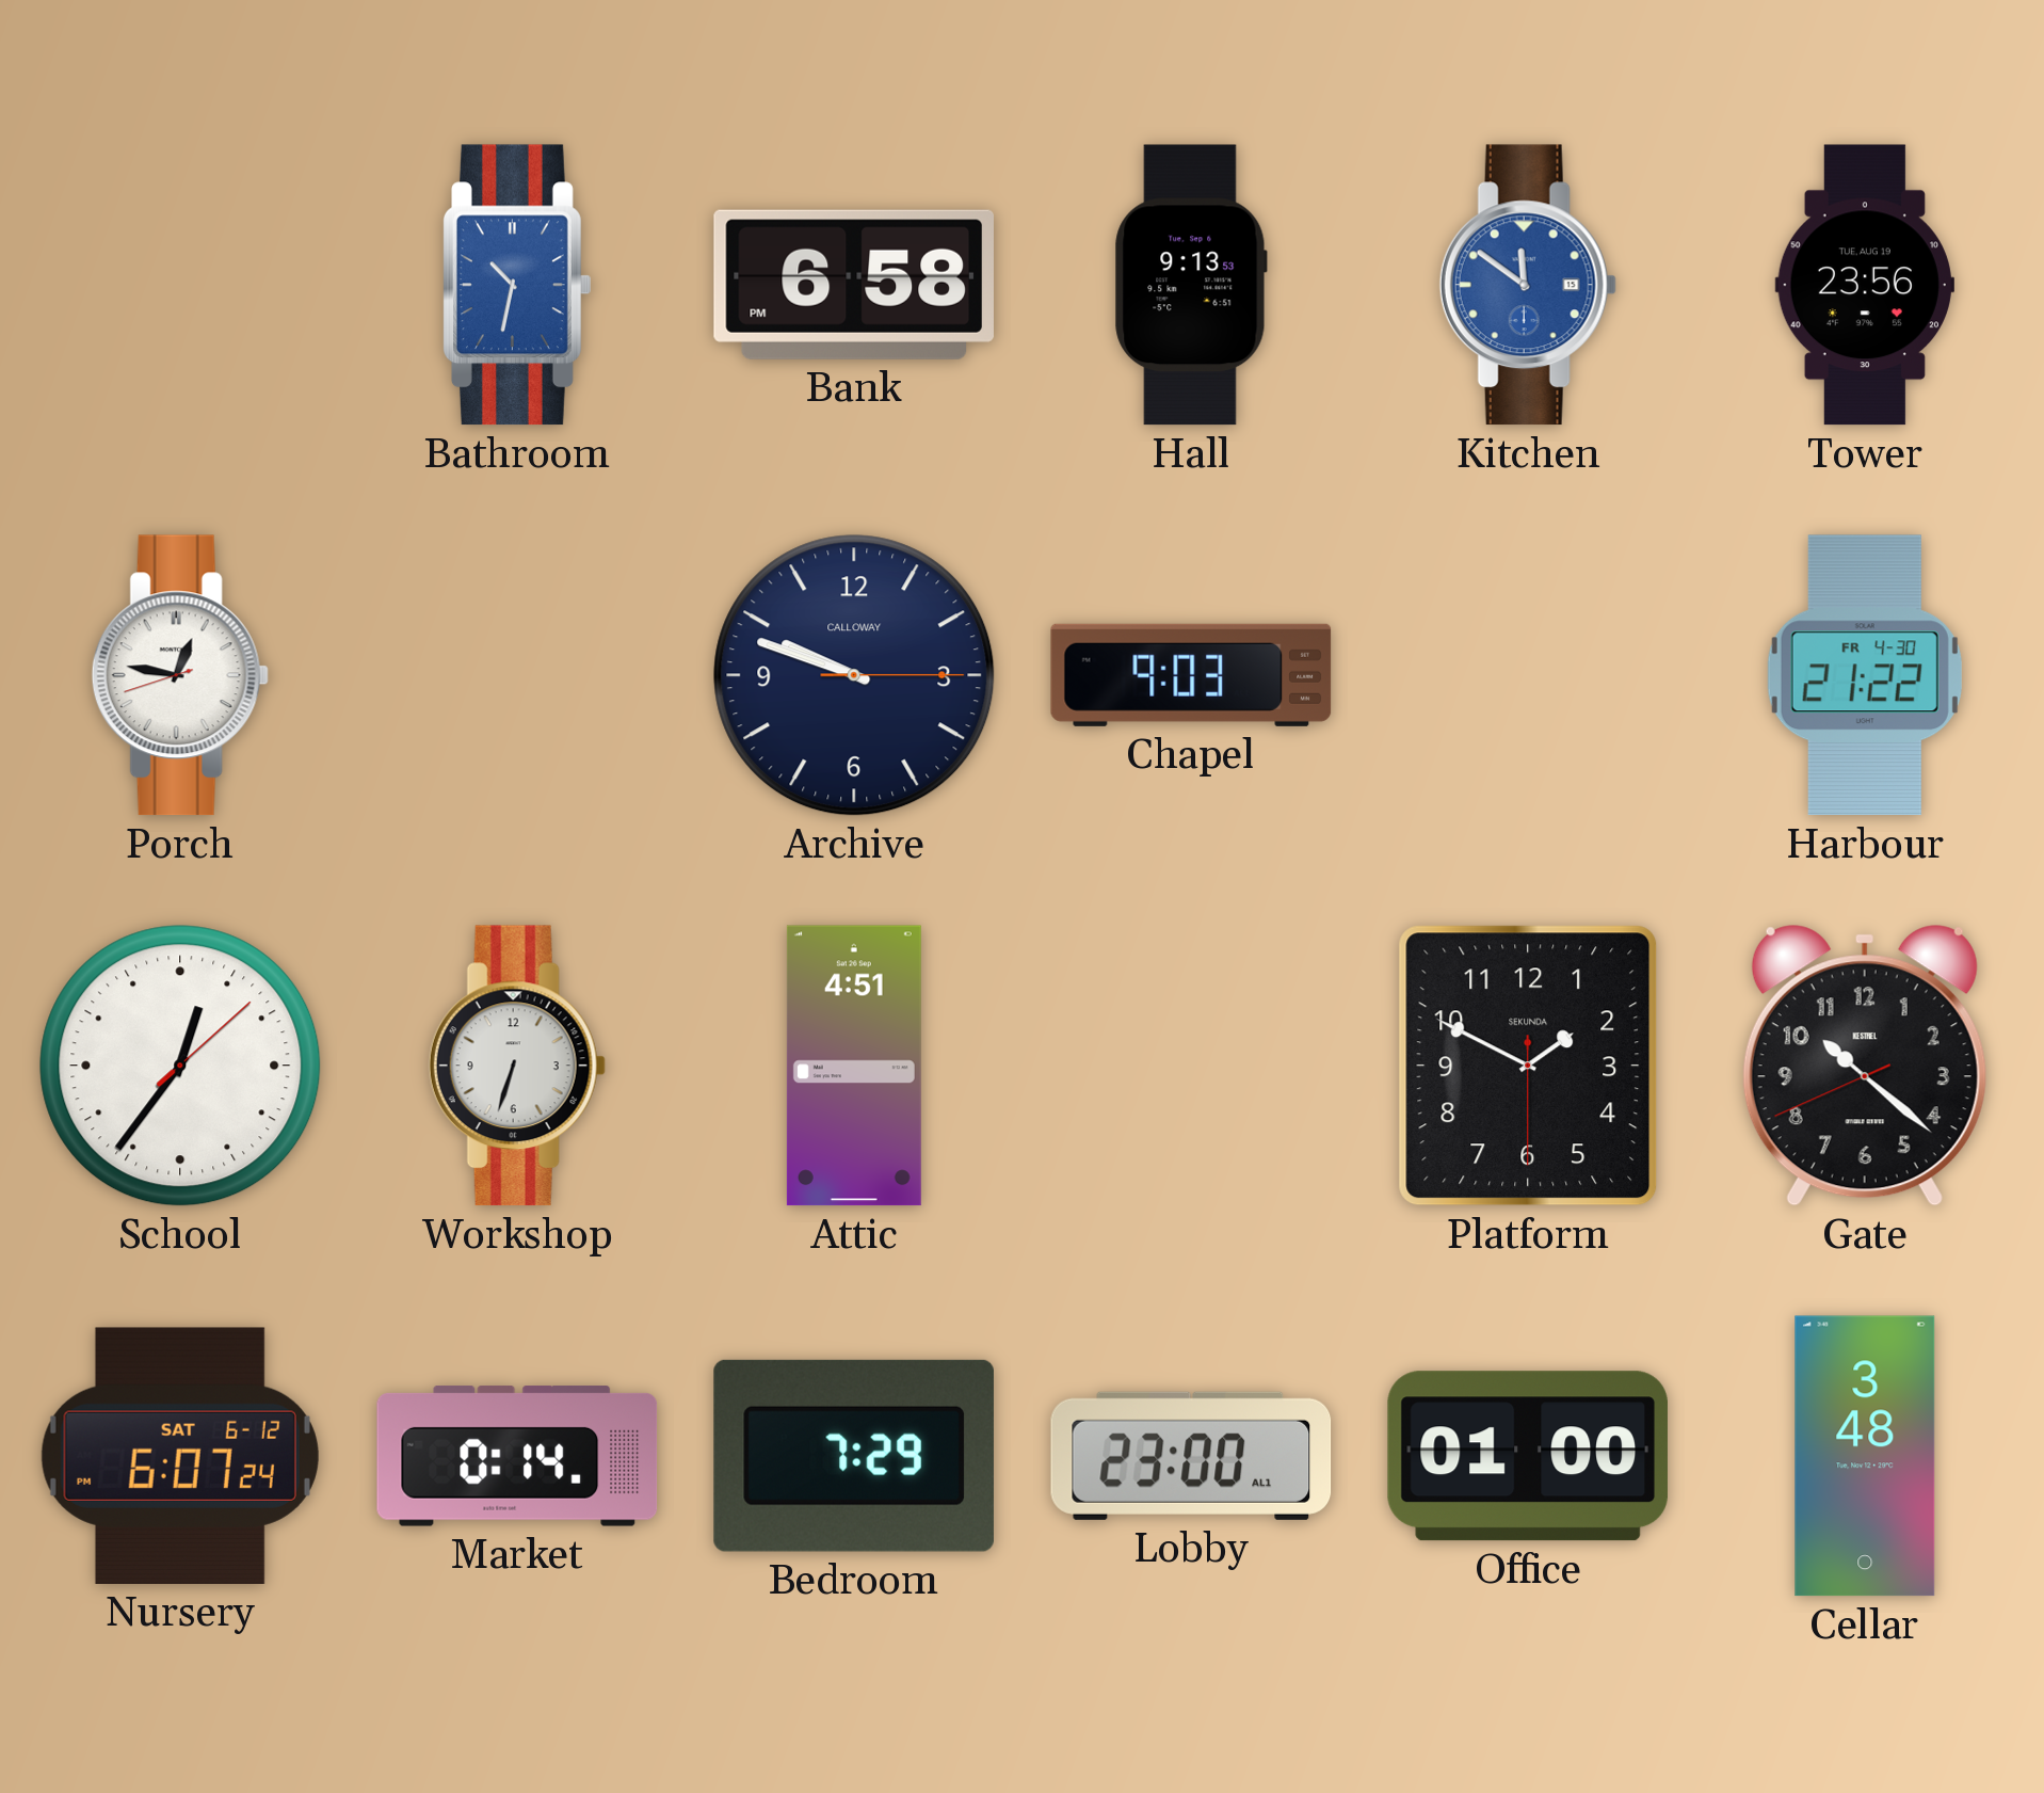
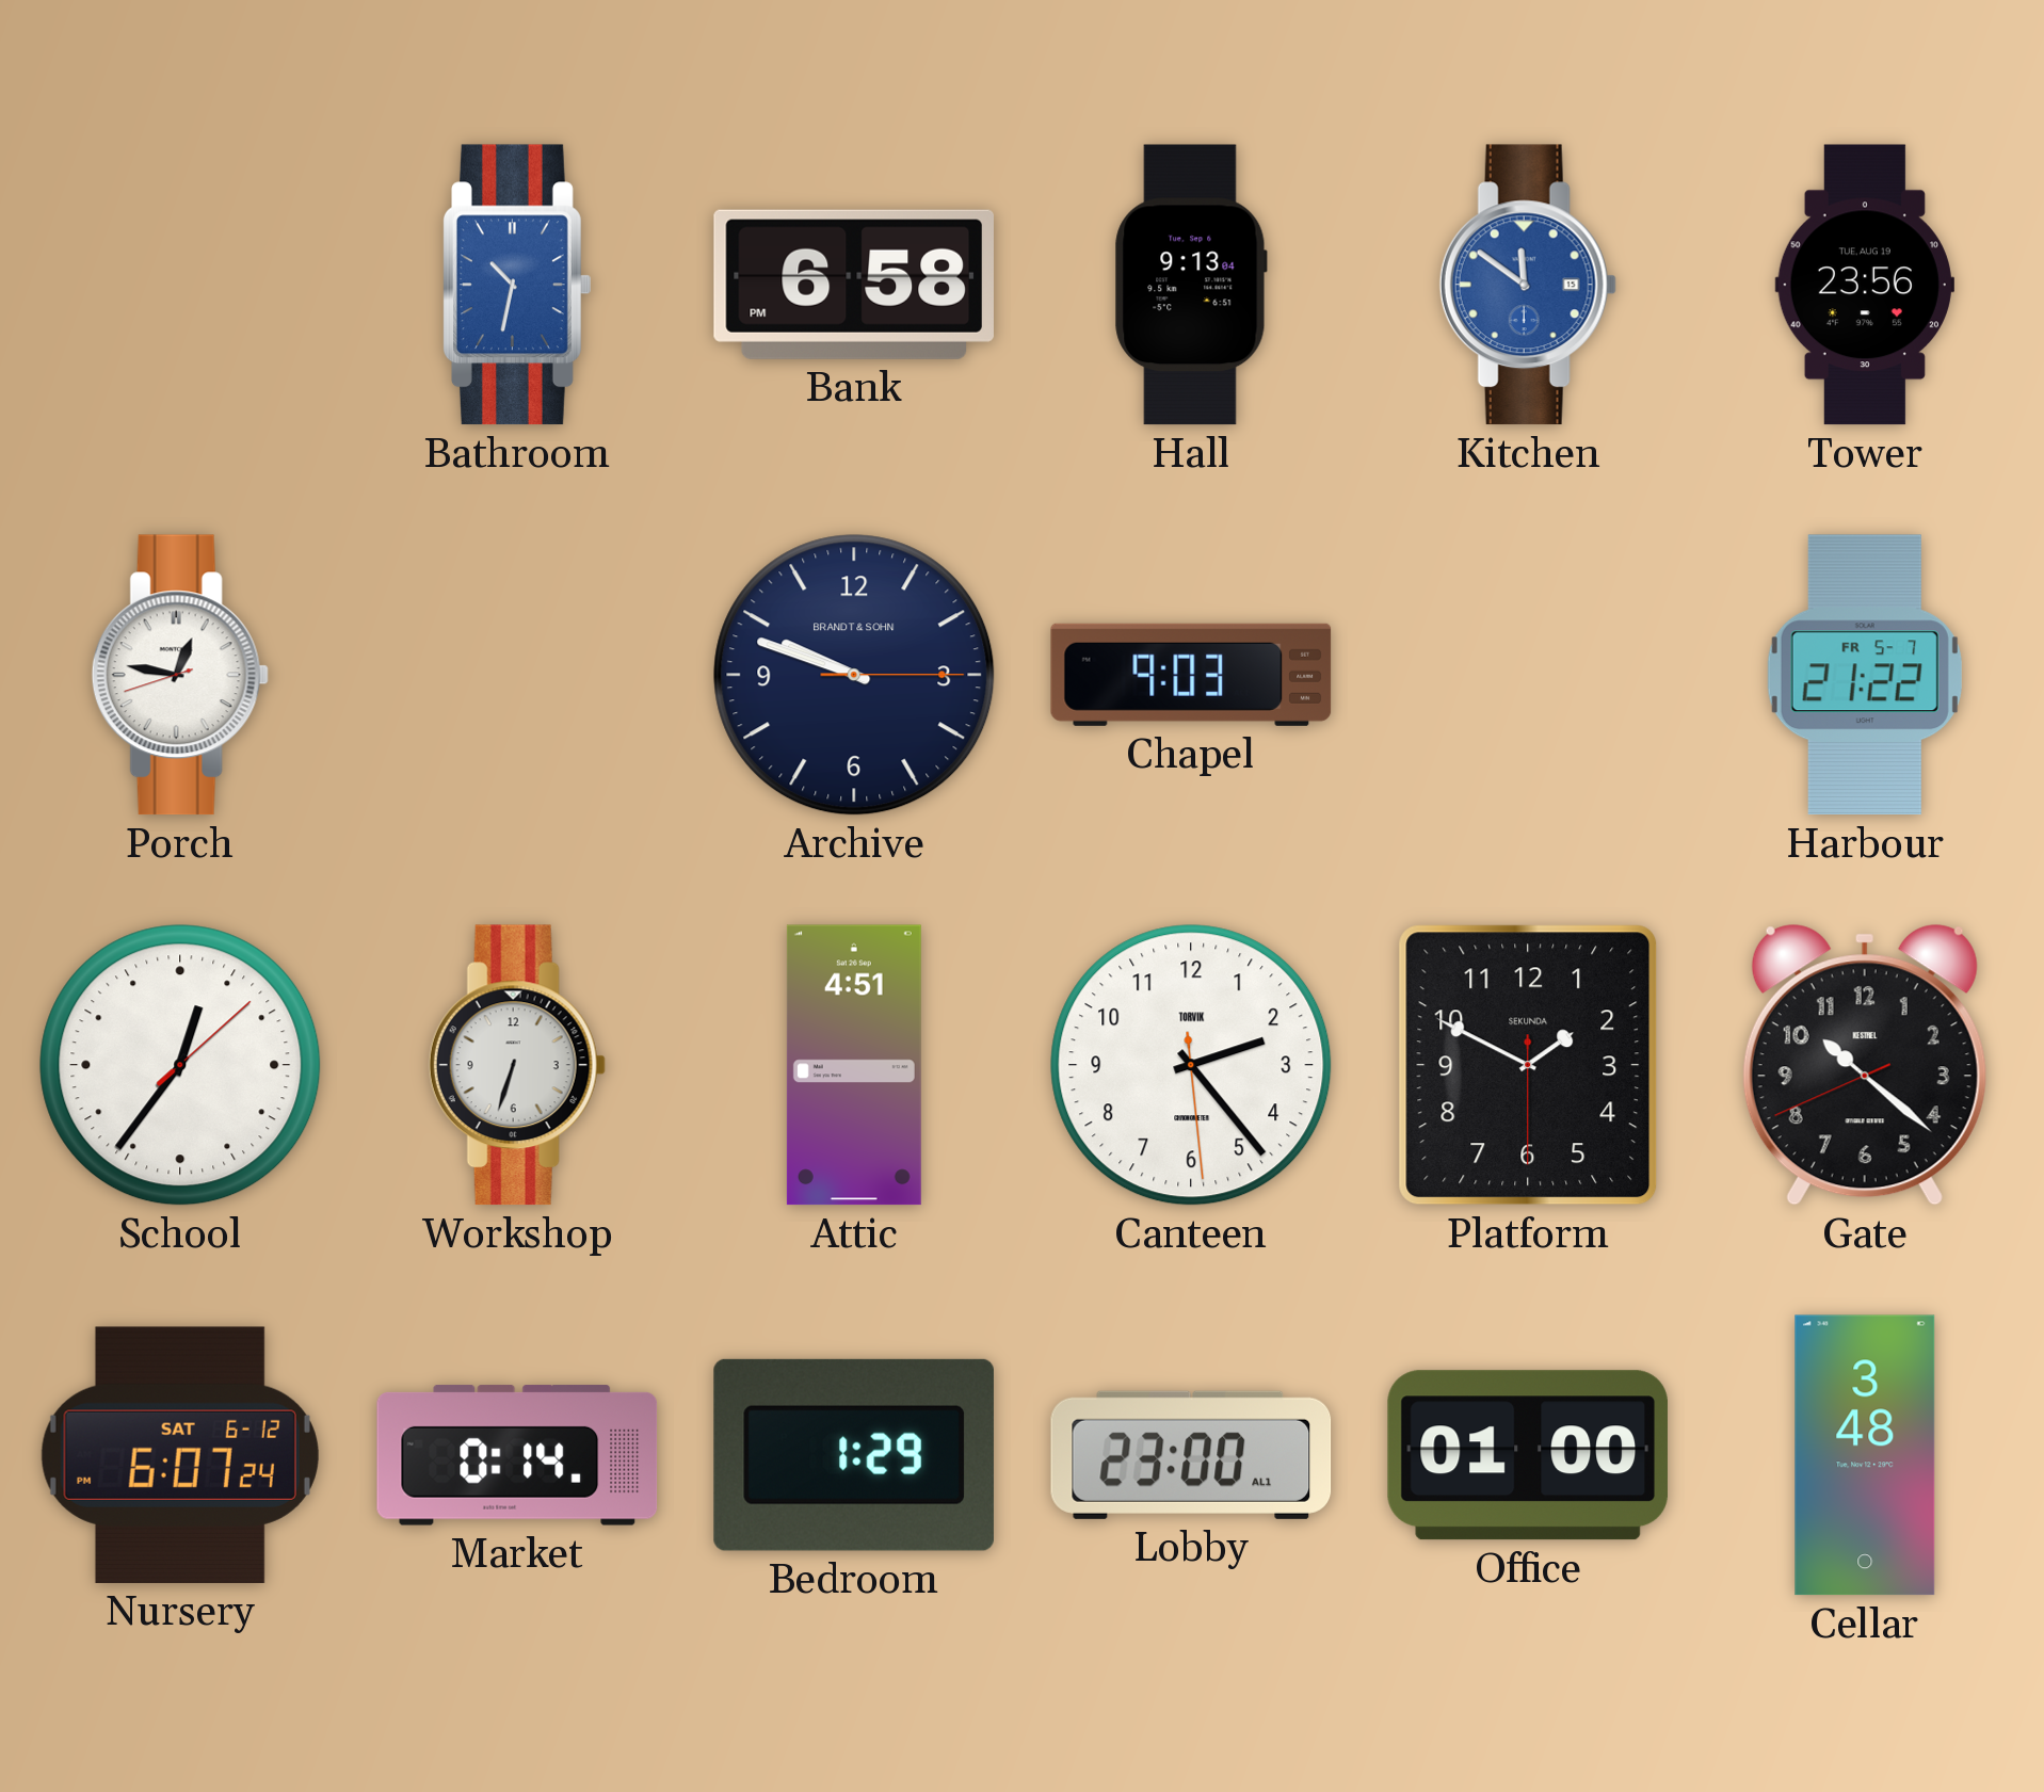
Hall: 9:13:53 -> 9:13:04 (1191, 285)
Archive brand: CALLOWAY -> BRANDT & SOHN (854, 675)
Harbour date: FR 4-30 -> FR 5-7 (1865, 675)
Canteen: none -> 2:23 (1191, 1065)
Bedroom: 7:29 -> 1:29 (854, 1455)
